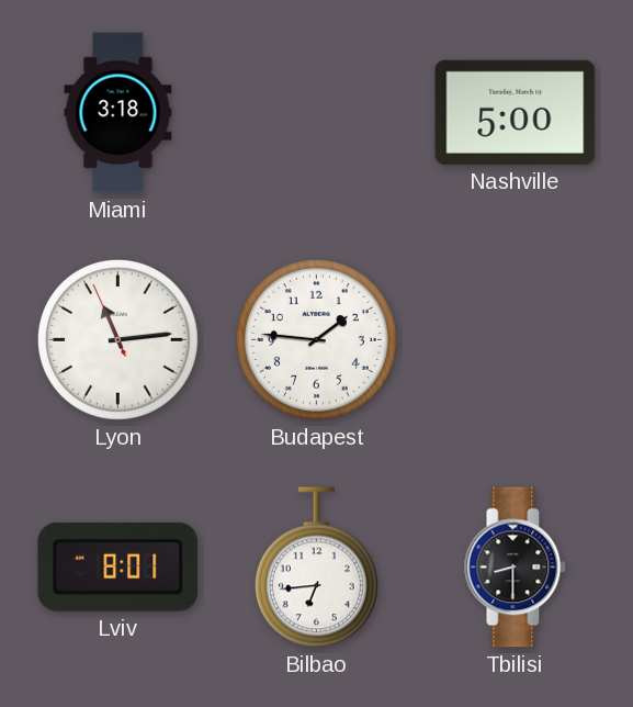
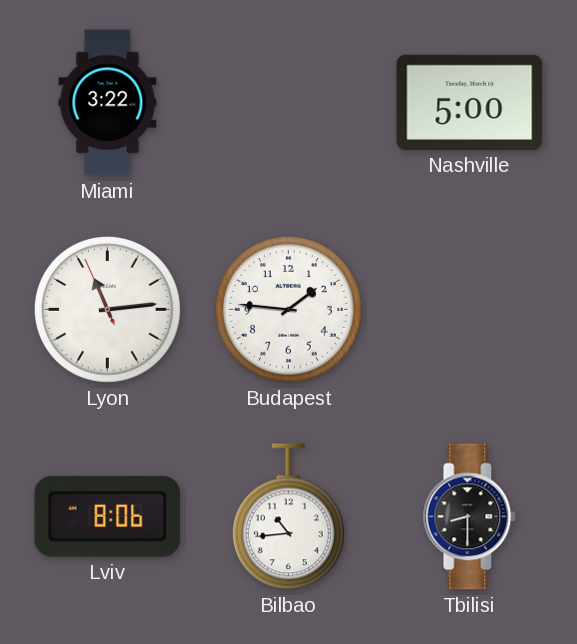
Miami: 3:18 -> 3:22 (108, 103)
Lviv: 8:01 -> 8:06 (108, 516)
Bilbao: 6:44 -> 10:44 (288, 517)
